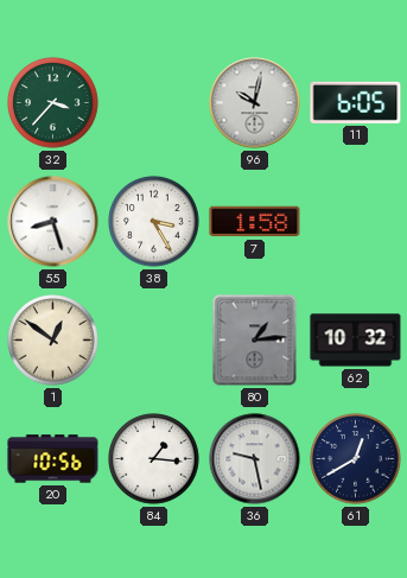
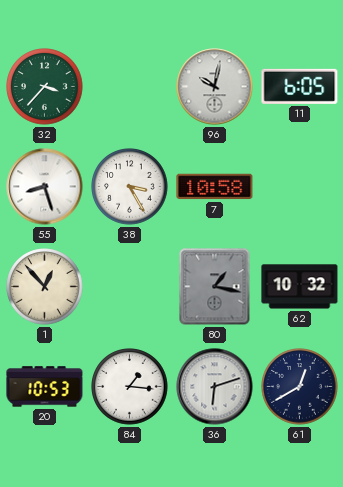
7: 1:58 -> 10:58 (215, 187)
1: 12:51 -> 12:53 (45, 287)
80: 1:14 -> 1:17 (215, 287)
20: 10:56 -> 10:53 (45, 387)
36: 9:28 -> 6:12 (215, 387)
